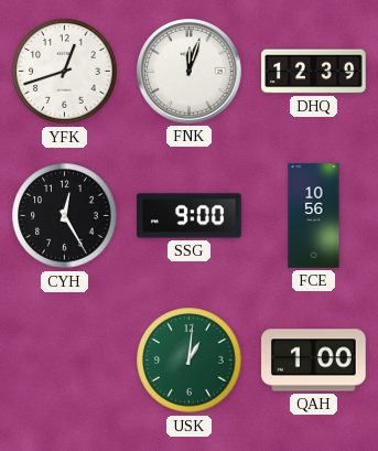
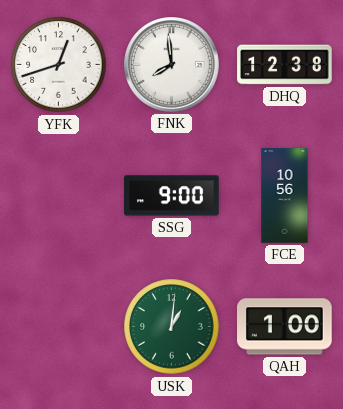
FNK: 12:03 -> 7:59 (172, 65)
DHQ: 12:39 -> 12:38 (285, 65)
CYH: 12:25 -> none (65, 216)
